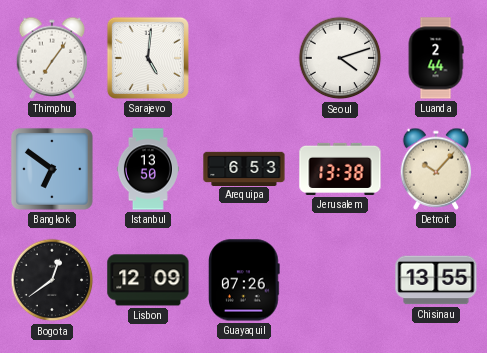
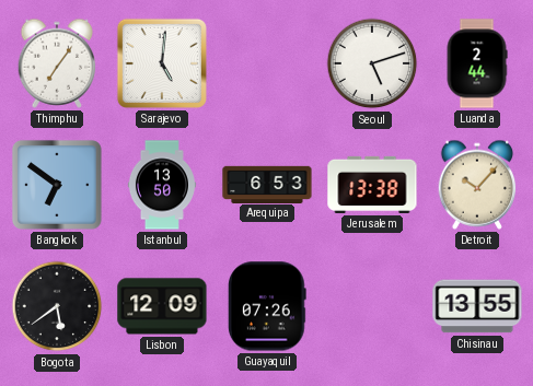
Seoul: 4:12 -> 5:12 (372, 63)
Bogota: 12:39 -> 5:39 (57, 306)
